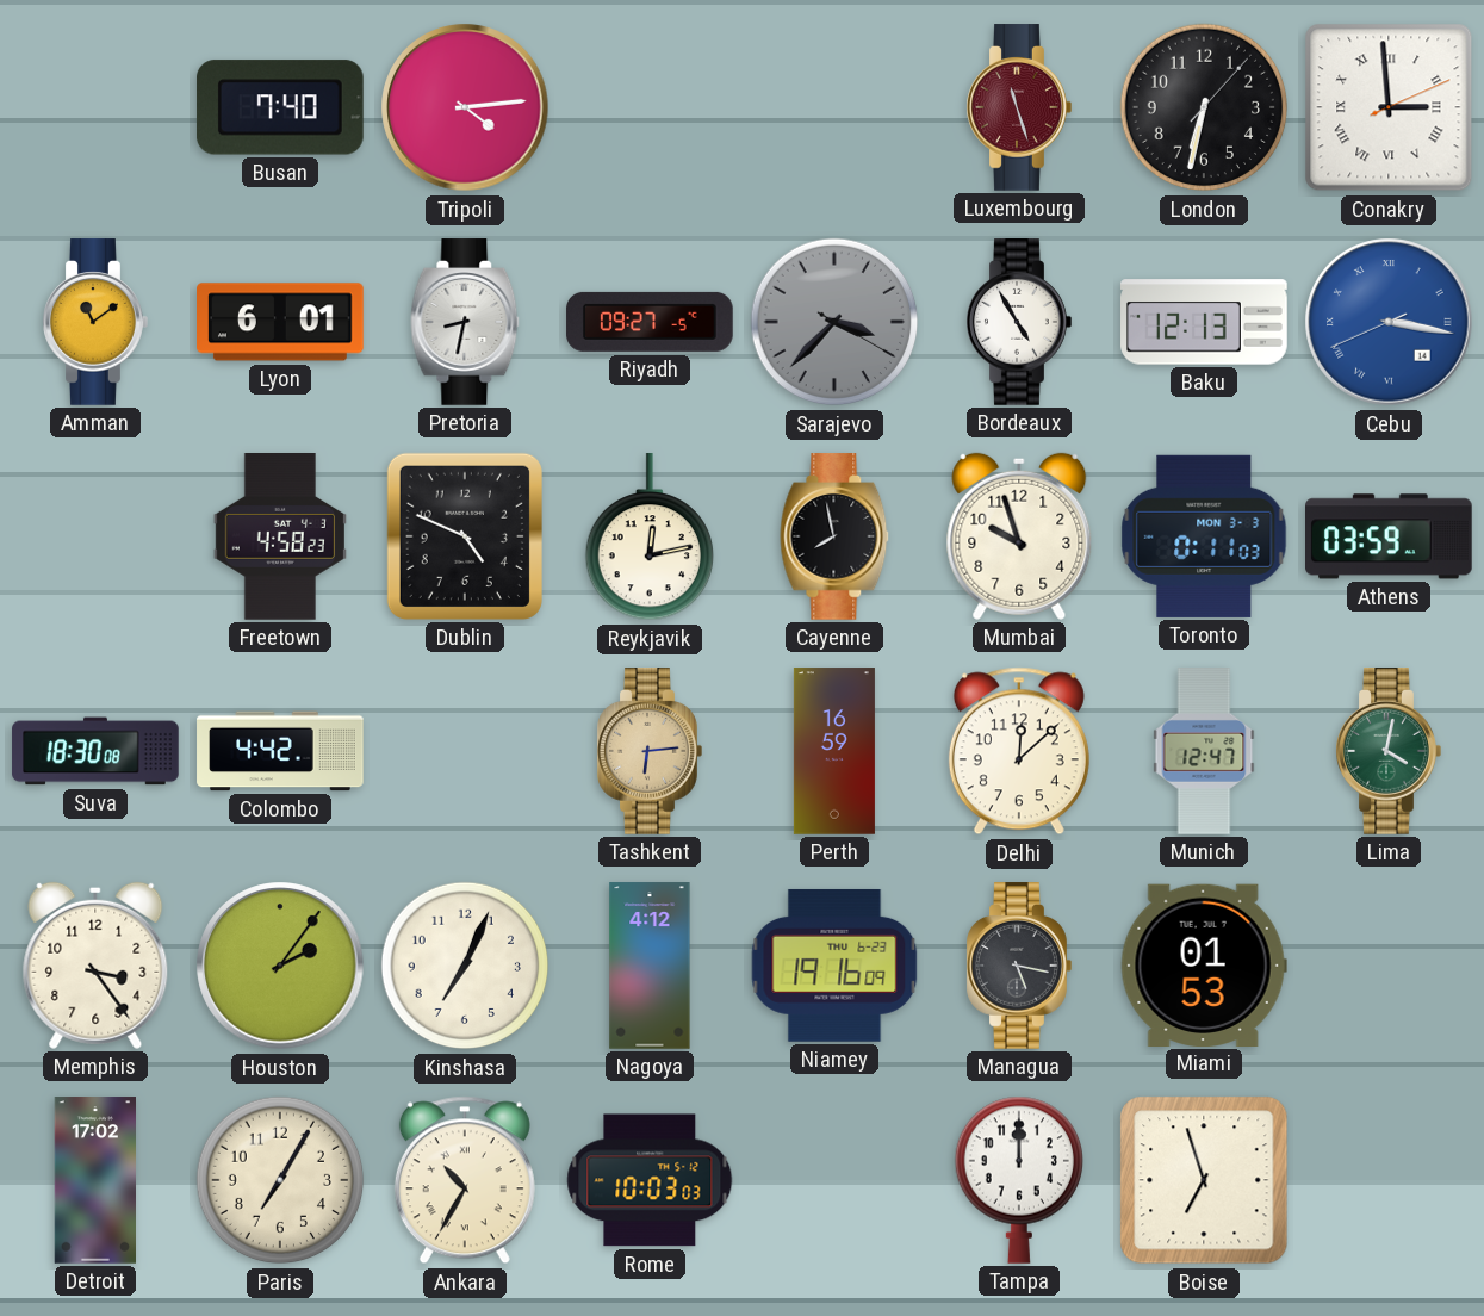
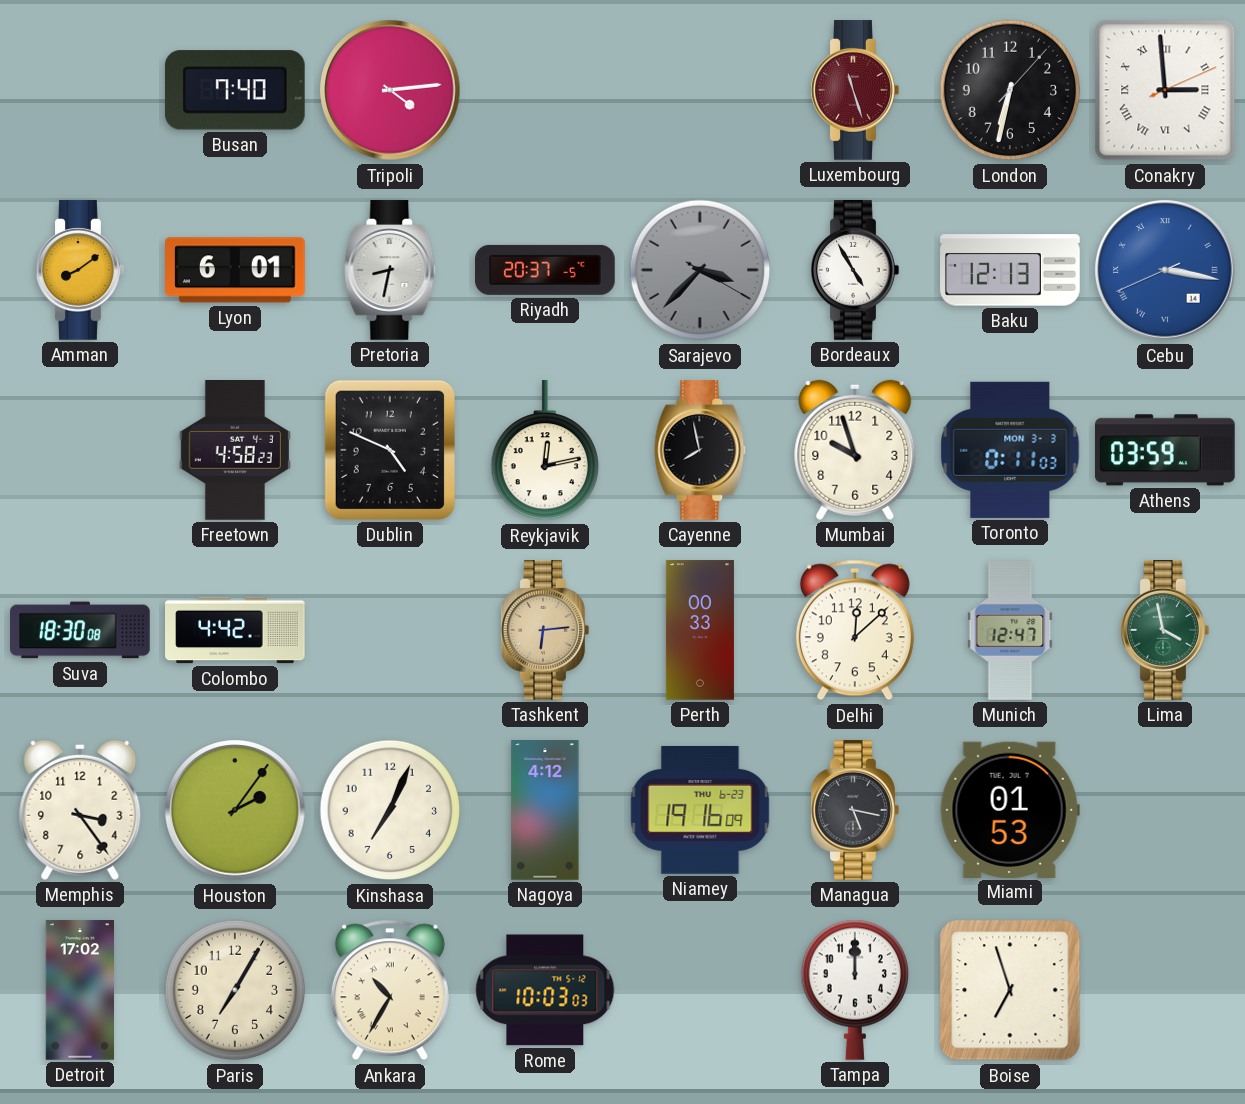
Amman: 11:09 -> 8:09 (80, 270)
Riyadh: 09:27 -> 20:37 (545, 270)
Perth: 16:59 -> 00:33 (700, 630)
Lima: 4:02 -> 3:58 (1165, 630)
